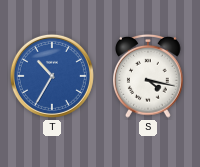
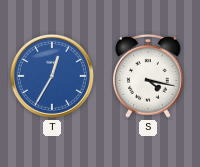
T: 10:35 -> 12:35 (52, 76)
